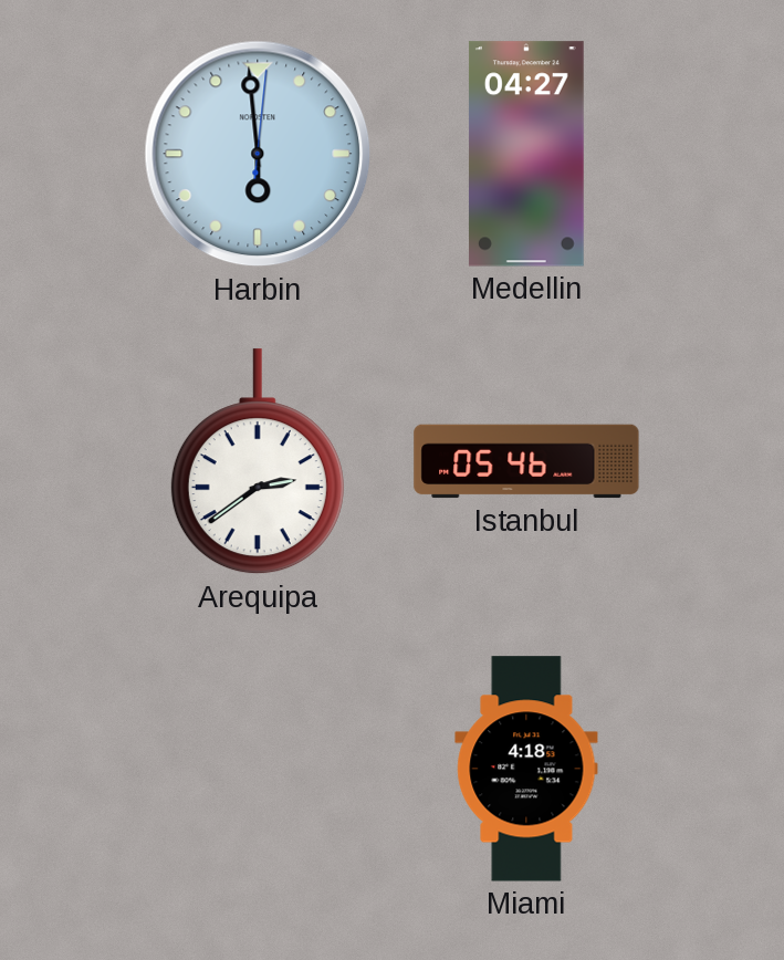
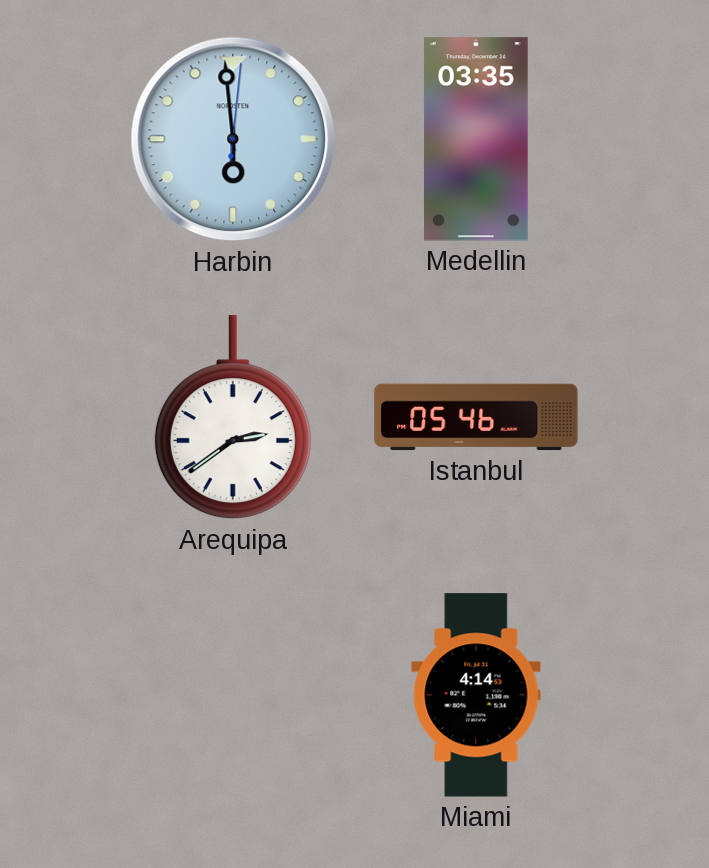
Medellin: 04:27 -> 03:35 (476, 139)
Miami: 4:18 -> 4:14 (476, 695)
